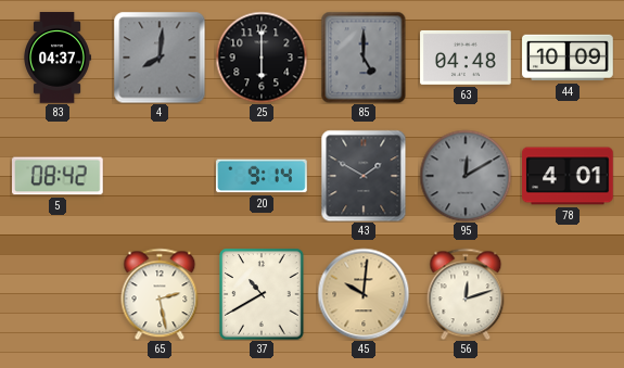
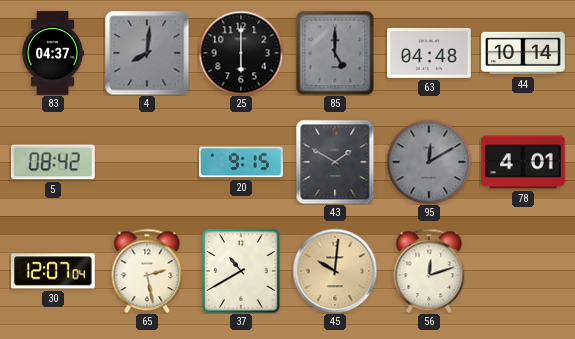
44: 10:09 -> 10:14 (523, 53)
20: 9:14 -> 9:15 (241, 162)
30: none -> 12:07 (54, 271)
